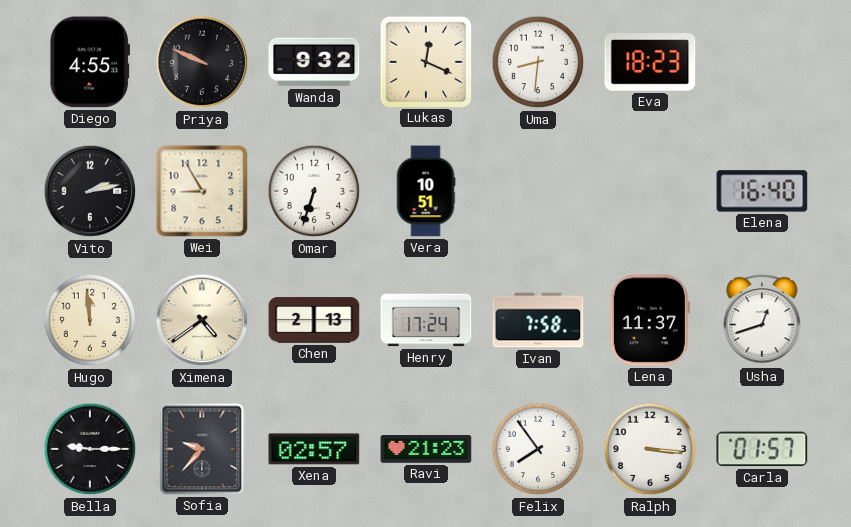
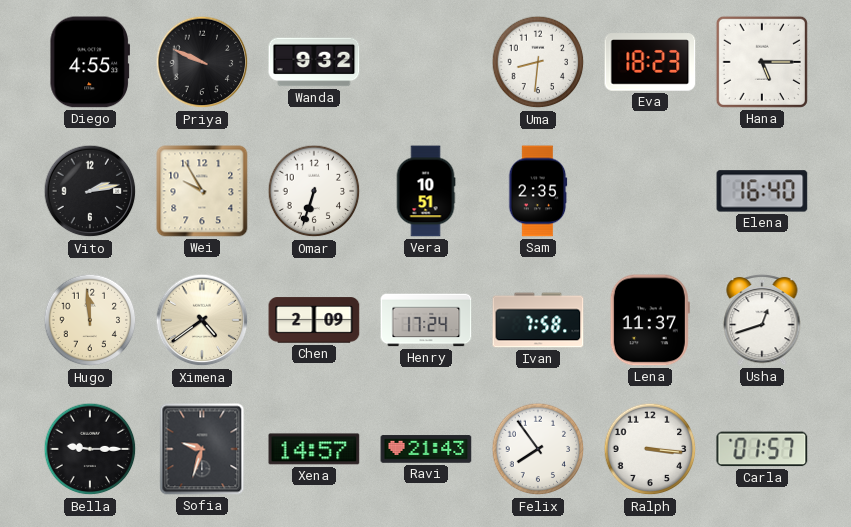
Lukas: 12:19 -> none (425, 61)
Hana: none -> 5:15 (762, 62)
Wei: 8:55 -> 9:55 (202, 191)
Sam: none -> 2:35 (538, 191)
Chen: 2:13 -> 2:09 (314, 320)
Sofia: 9:37 -> 9:33 (202, 449)
Xena: 02:57 -> 14:57 (314, 449)
Ravi: 21:23 -> 21:43 (426, 449)
